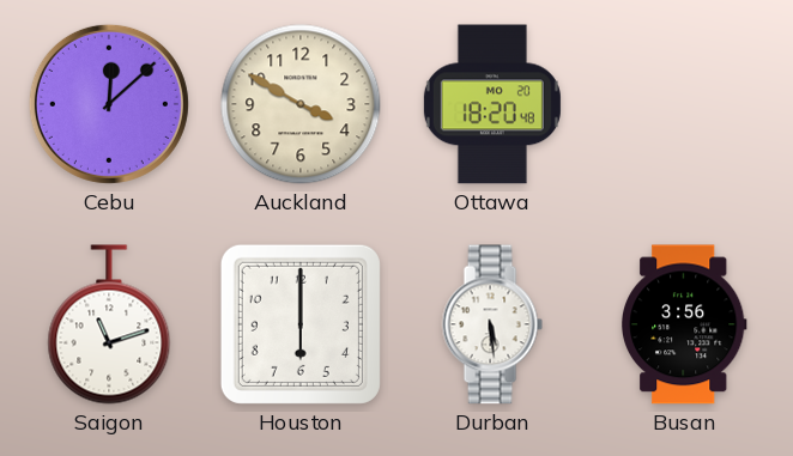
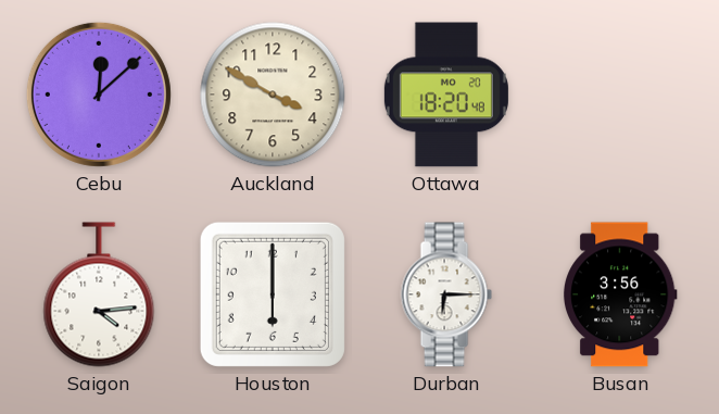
Saigon: 11:12 -> 4:14 (99, 294)
Durban: 5:29 -> 6:15 (446, 294)
